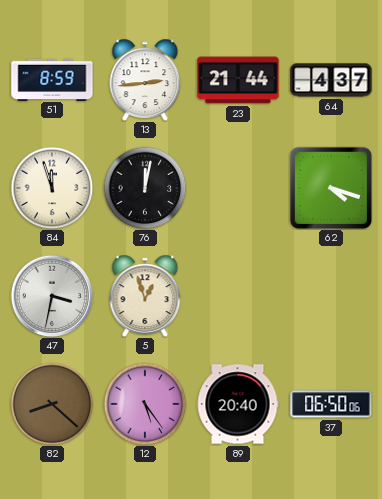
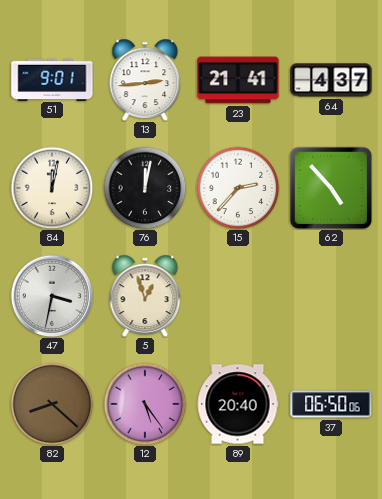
51: 8:59 -> 9:01 (52, 79)
23: 21:44 -> 21:41 (238, 80)
84: 11:57 -> 12:02 (52, 188)
15: none -> 2:37 (238, 188)
62: 4:18 -> 4:53 (330, 187)
